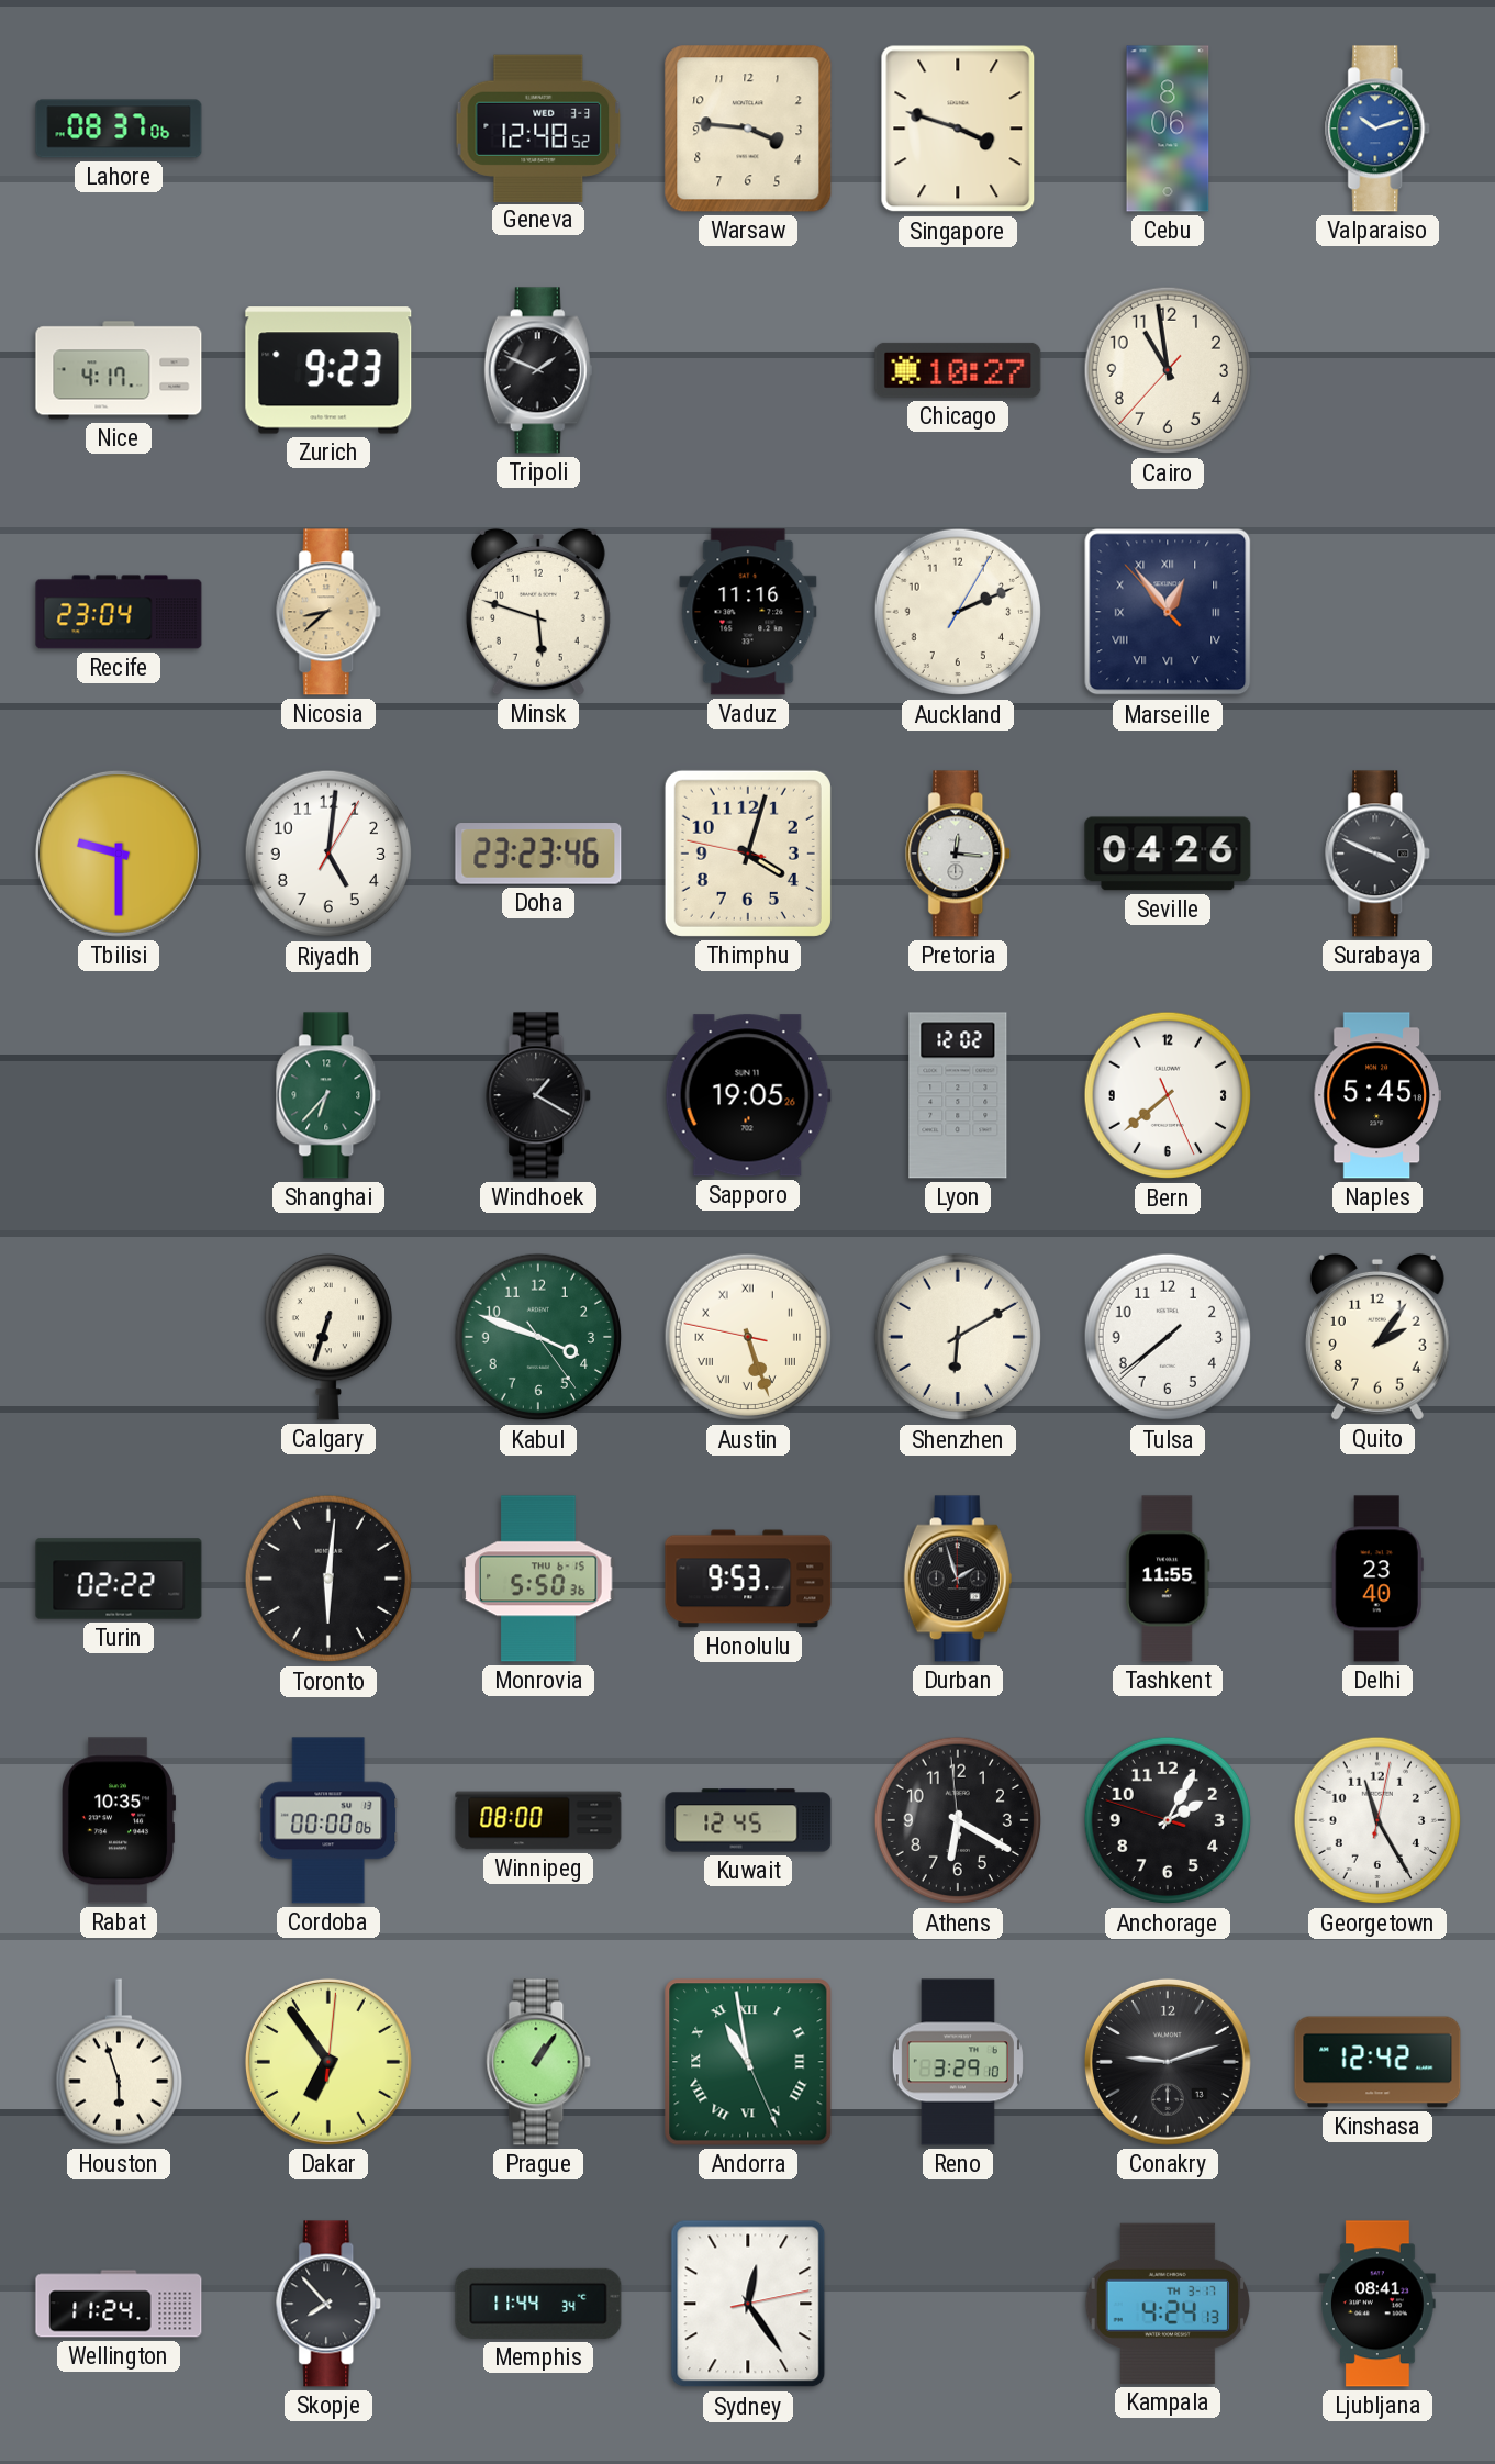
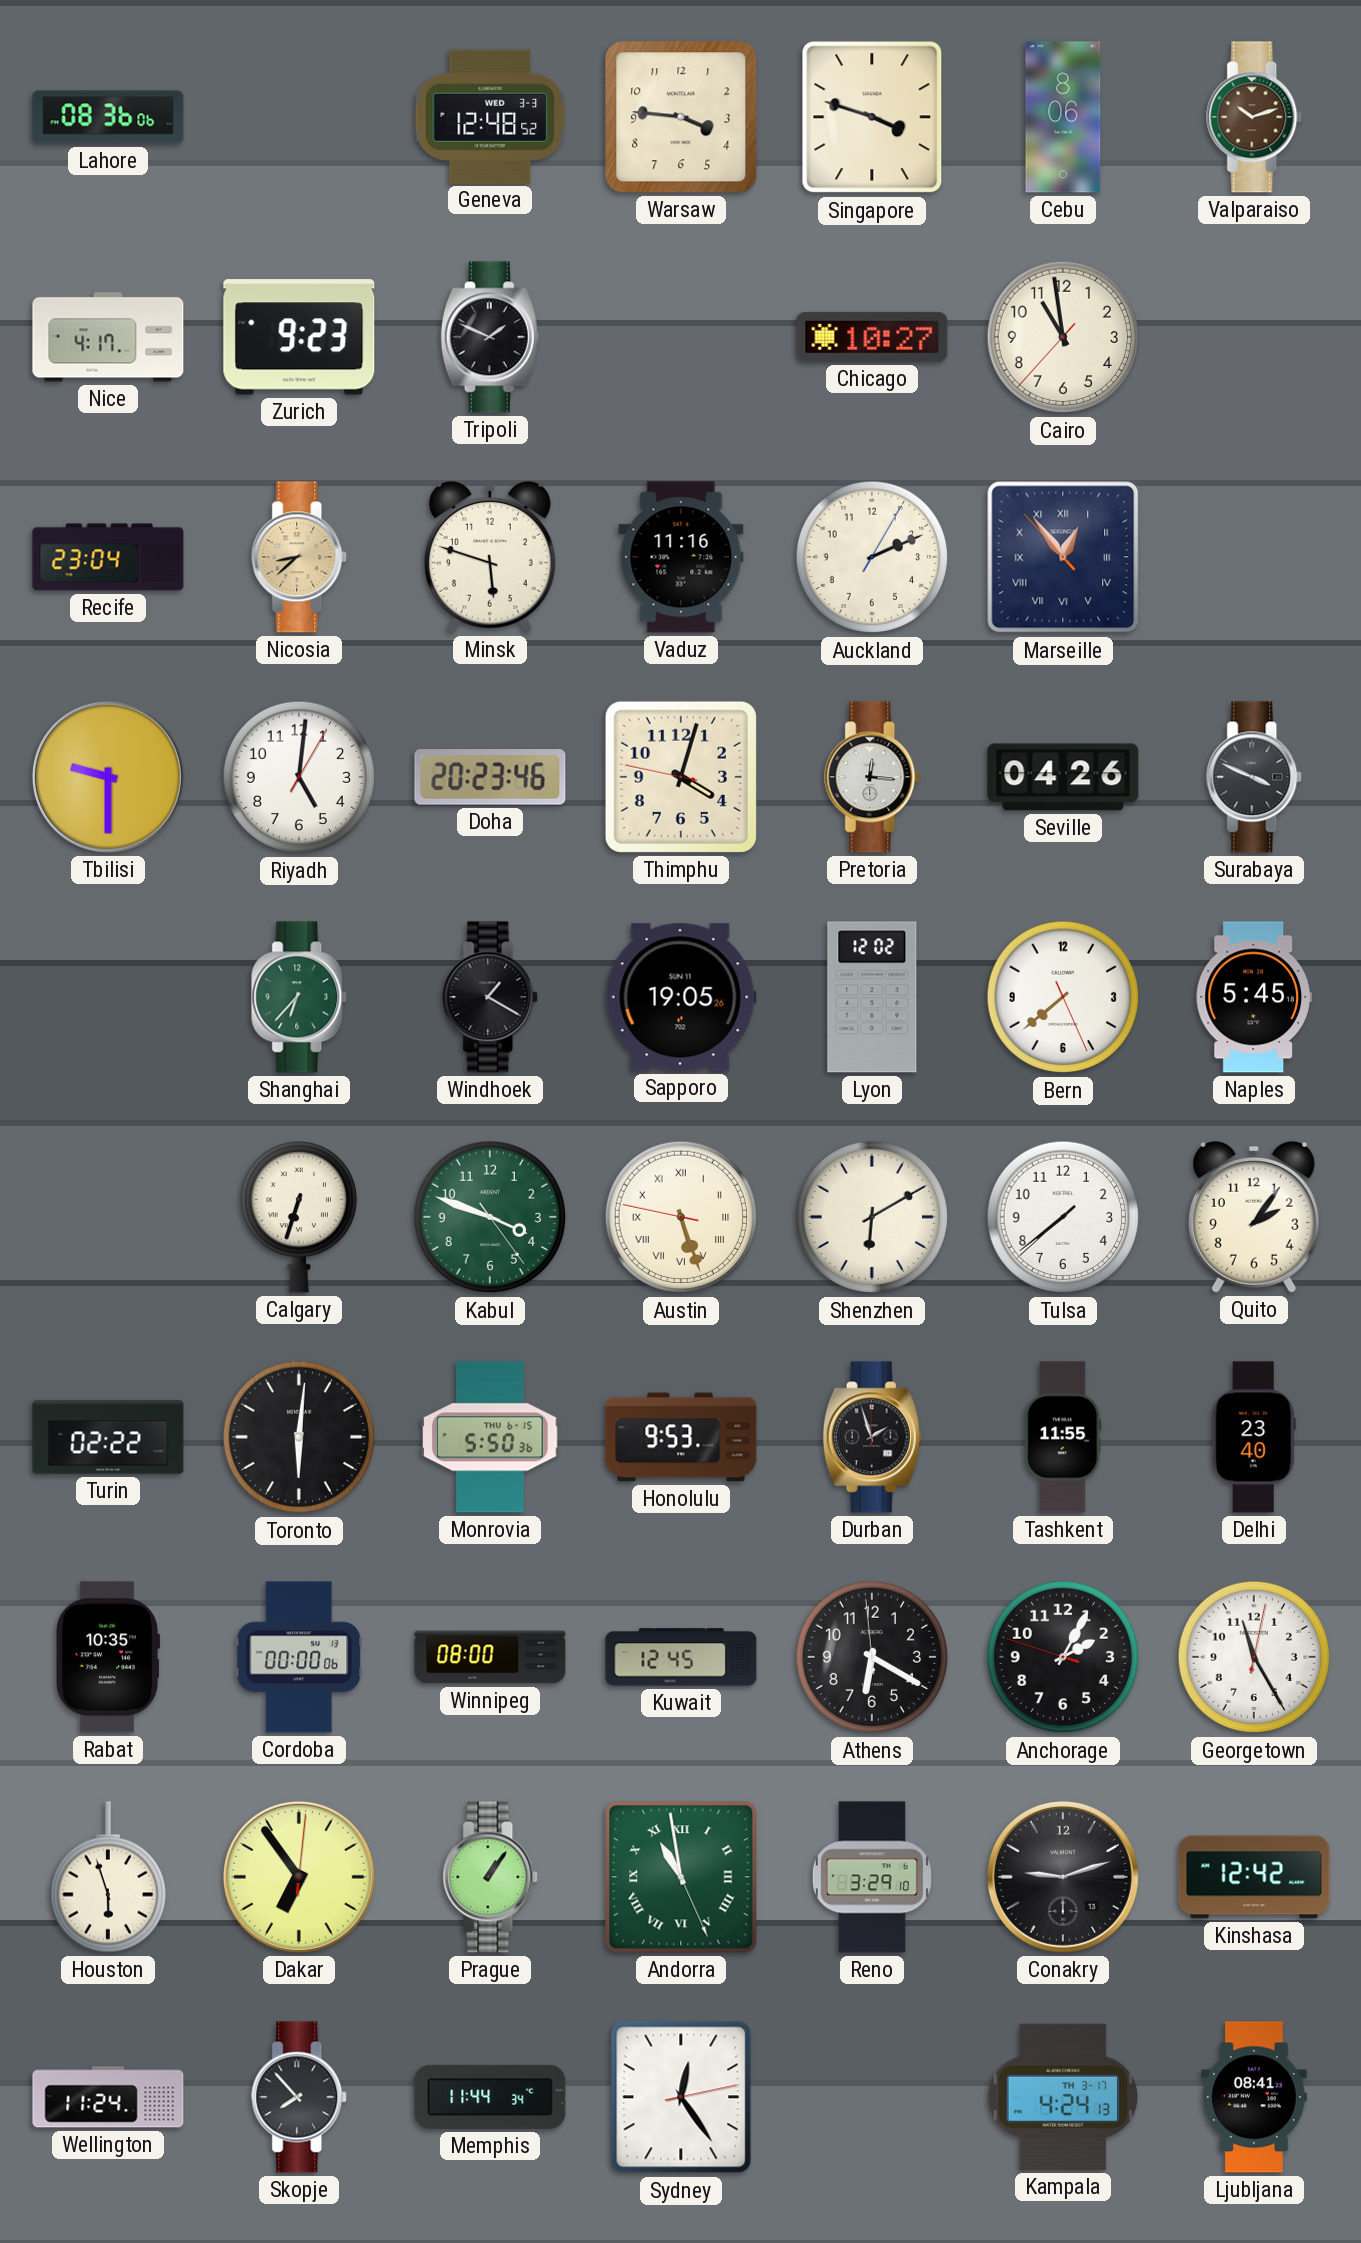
Lahore: 08:37 -> 08:36 (108, 117)
Valparaiso dial: blue -> brown (1255, 117)
Doha: 23:23 -> 20:23 (490, 777)
